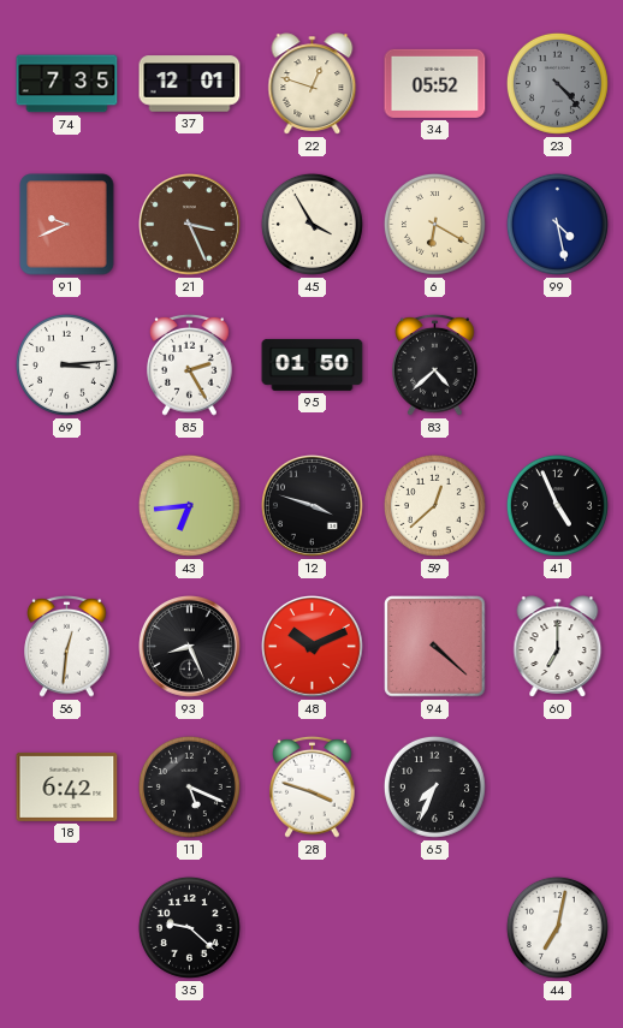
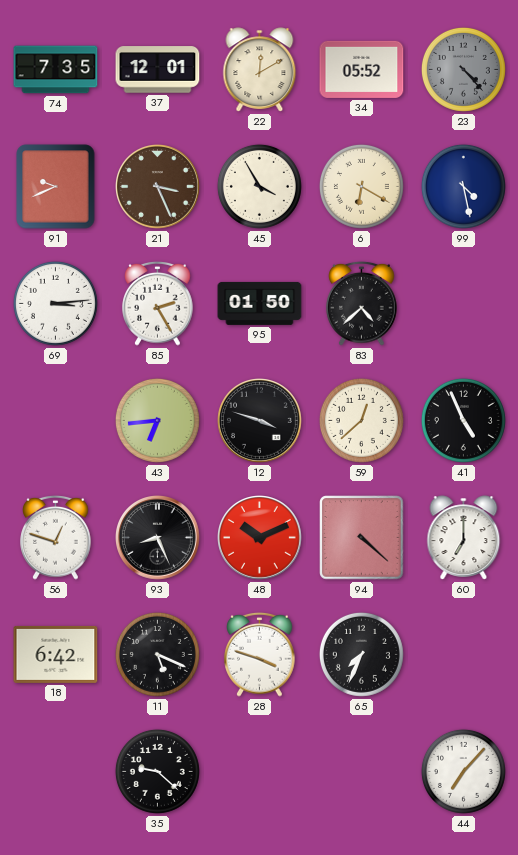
22: 12:48 -> 12:10 (260, 70)
56: 12:31 -> 12:48 (56, 537)
44: 7:02 -> 7:07 (463, 771)
